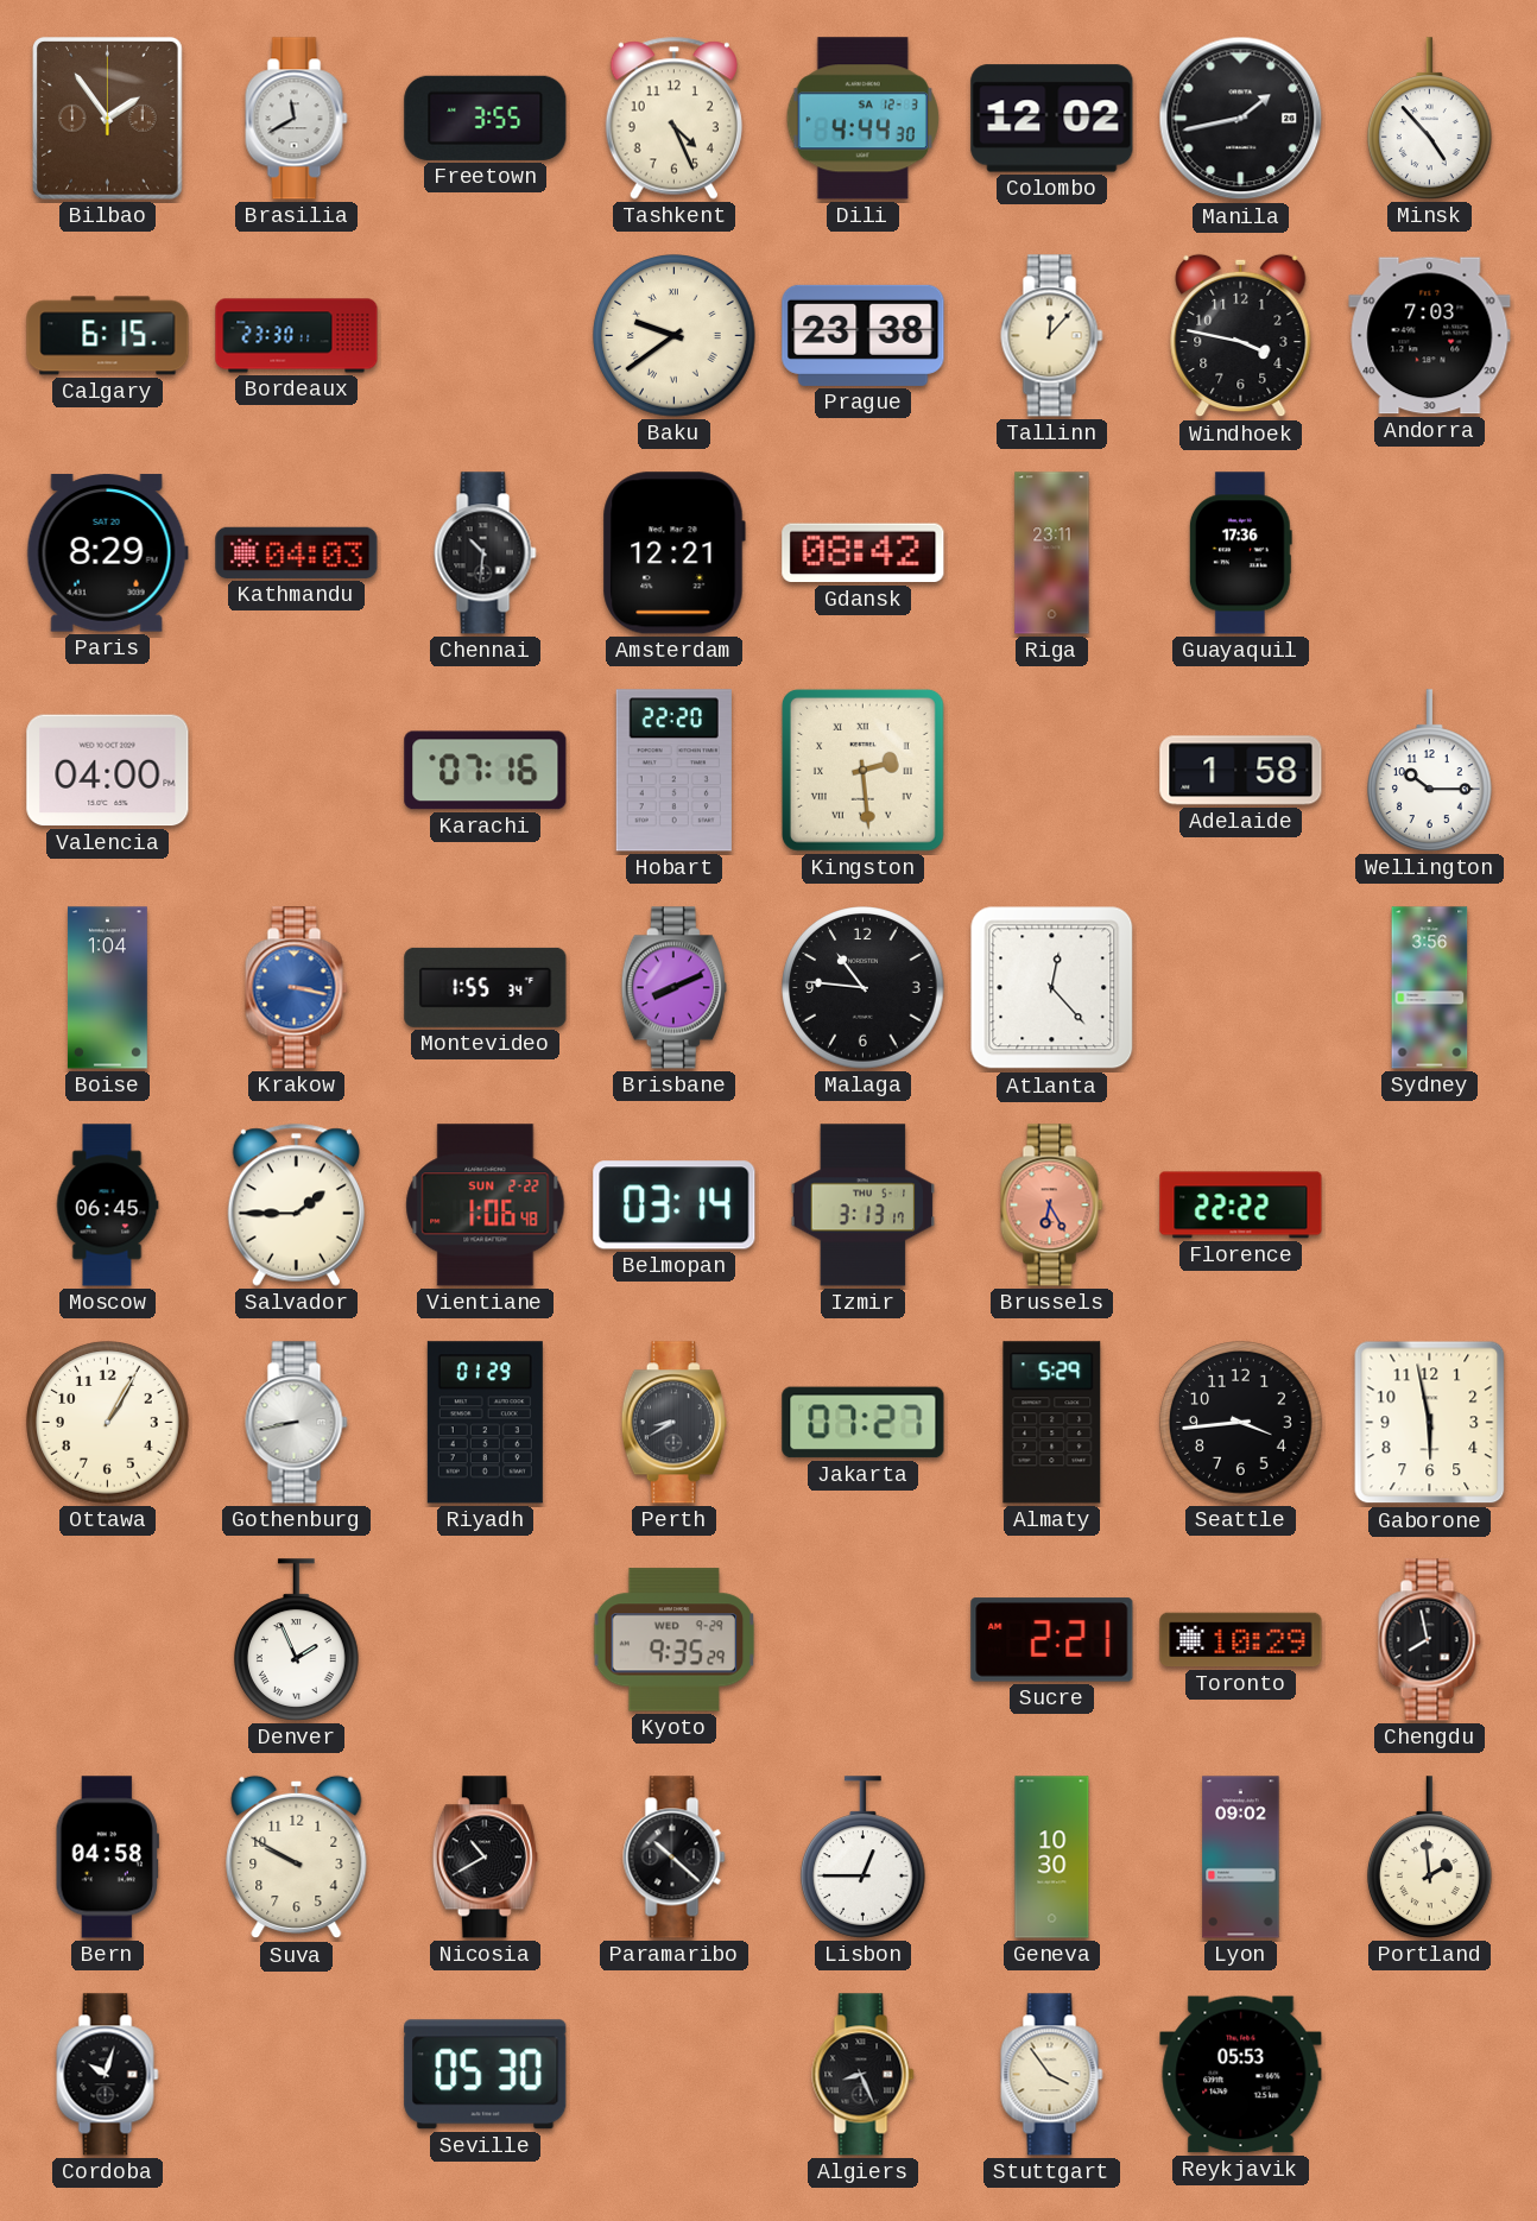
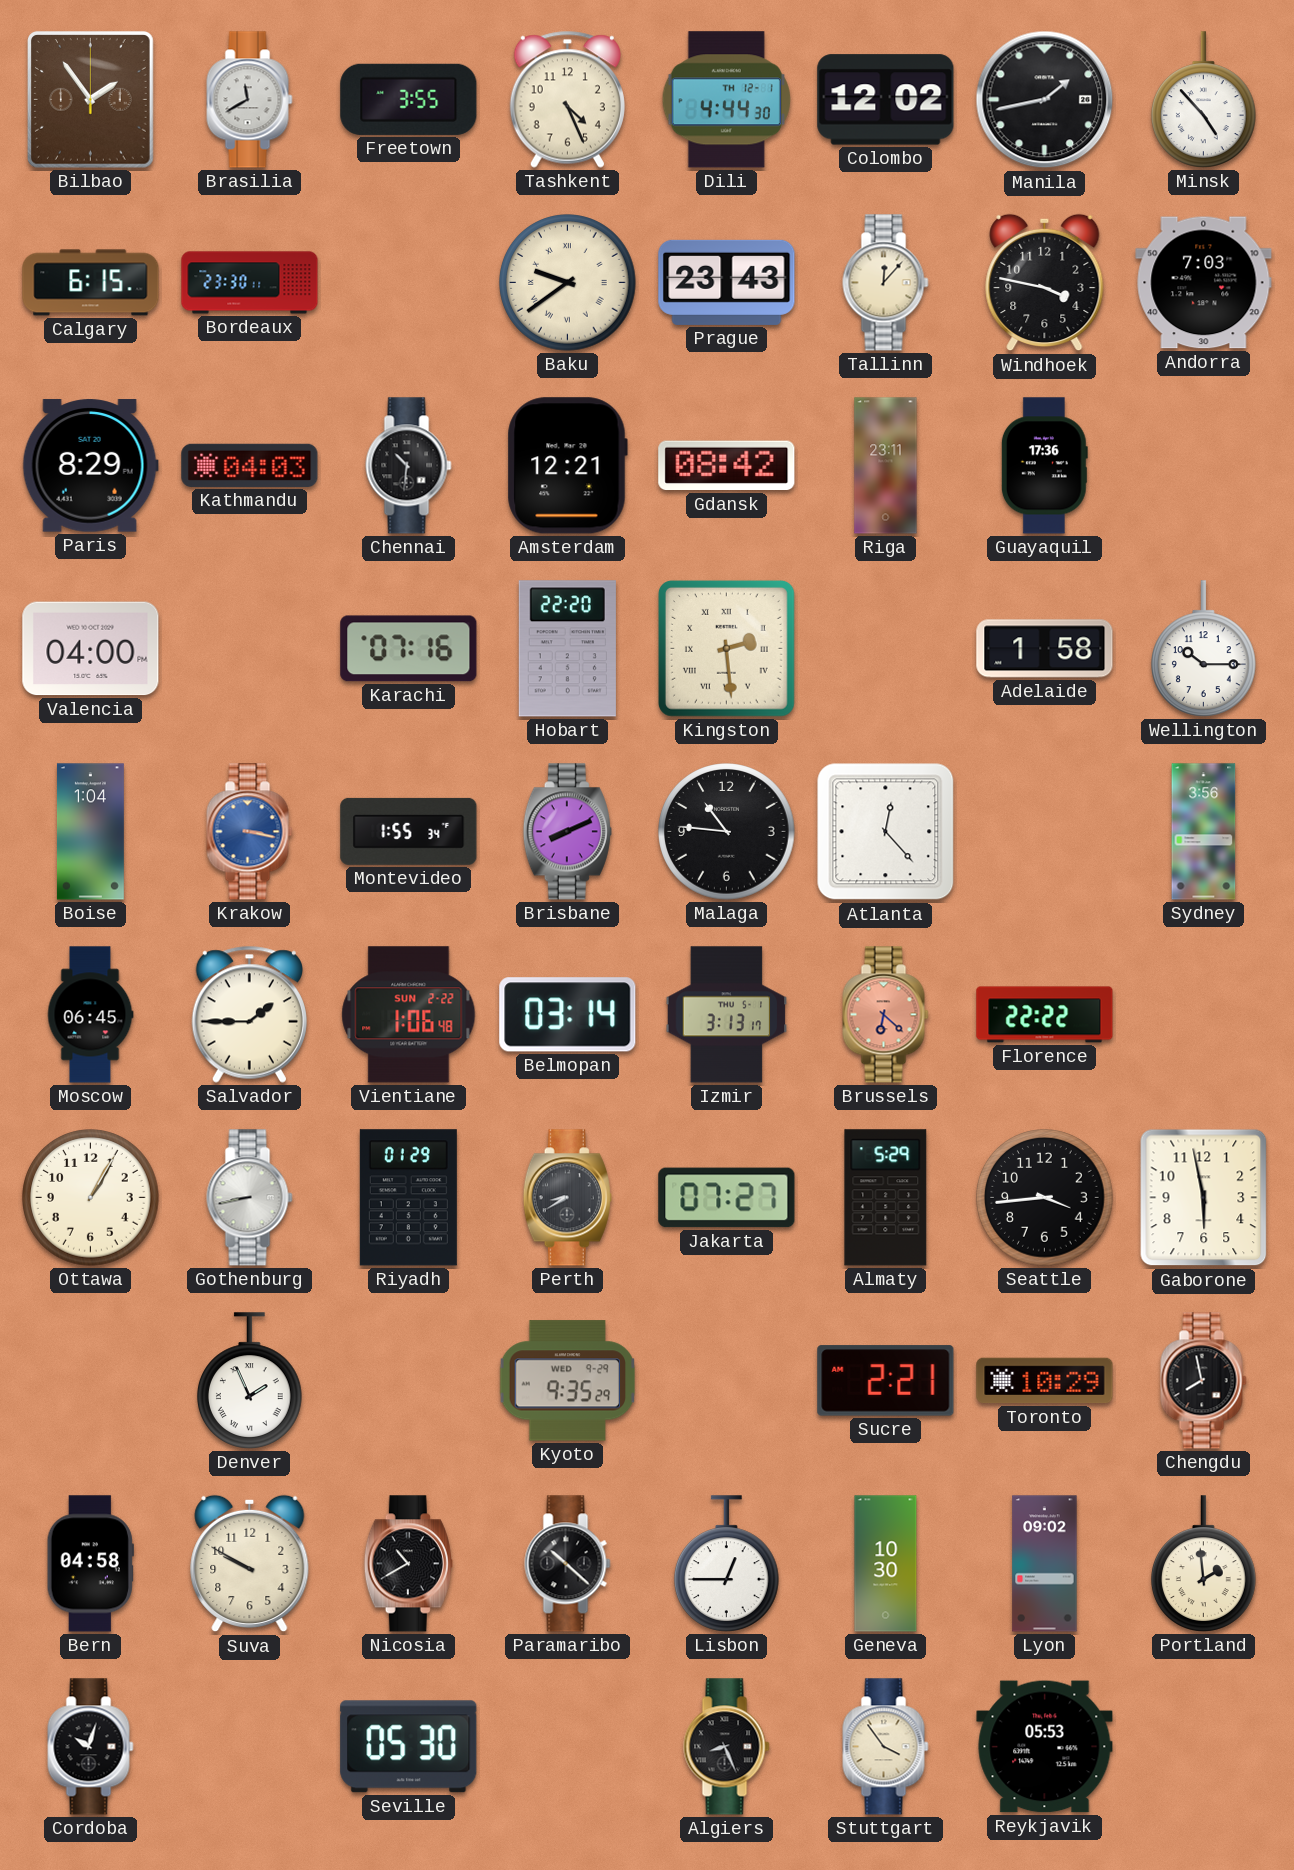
Dili date: SA 12-3 -> TH 12-1 (726, 100)
Prague: 23:38 -> 23:43 (727, 282)
Brussels: 6:25 -> 6:22 (886, 1015)
